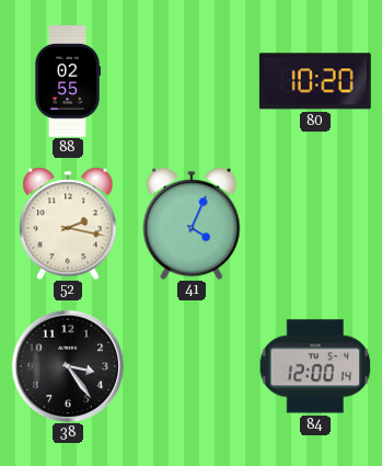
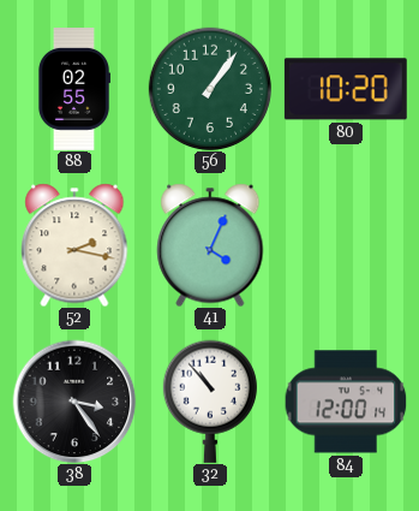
56: none -> 1:06 (210, 89)
32: none -> 10:53 (210, 402)
